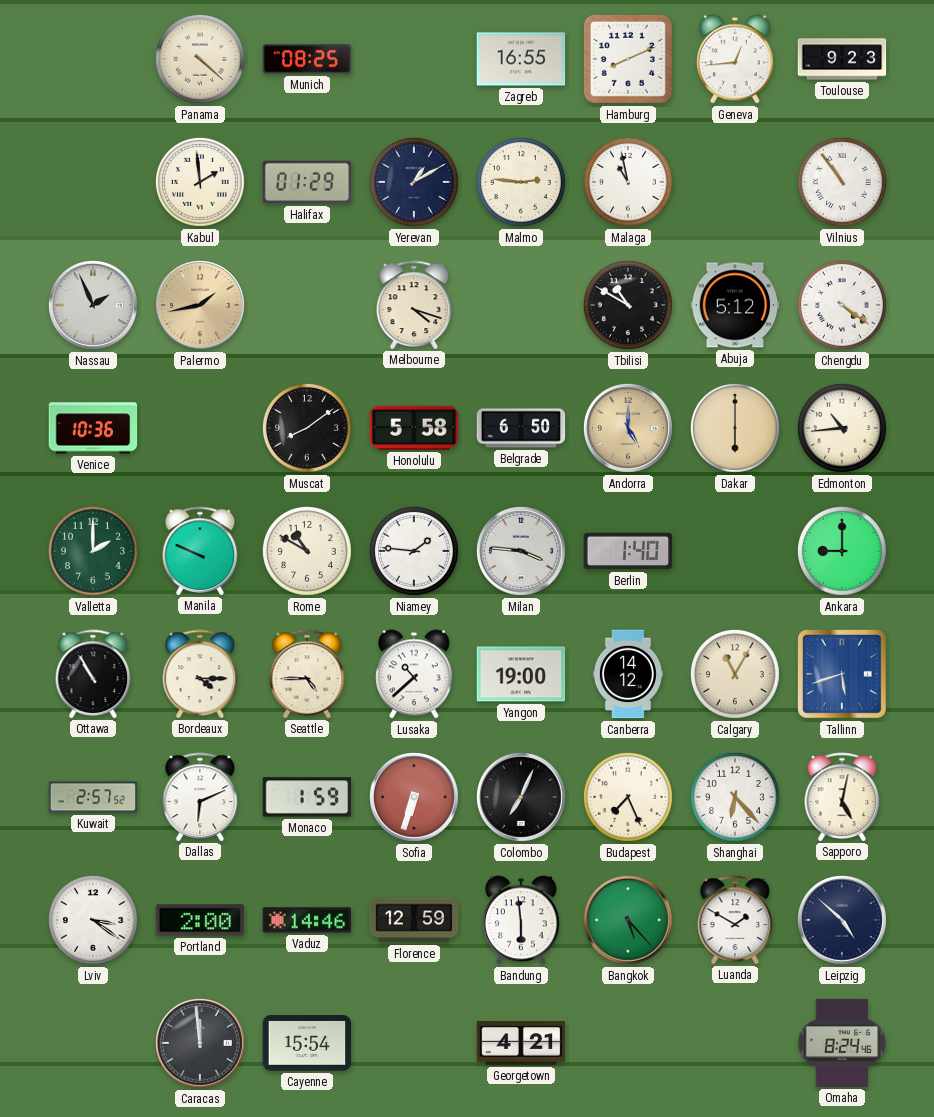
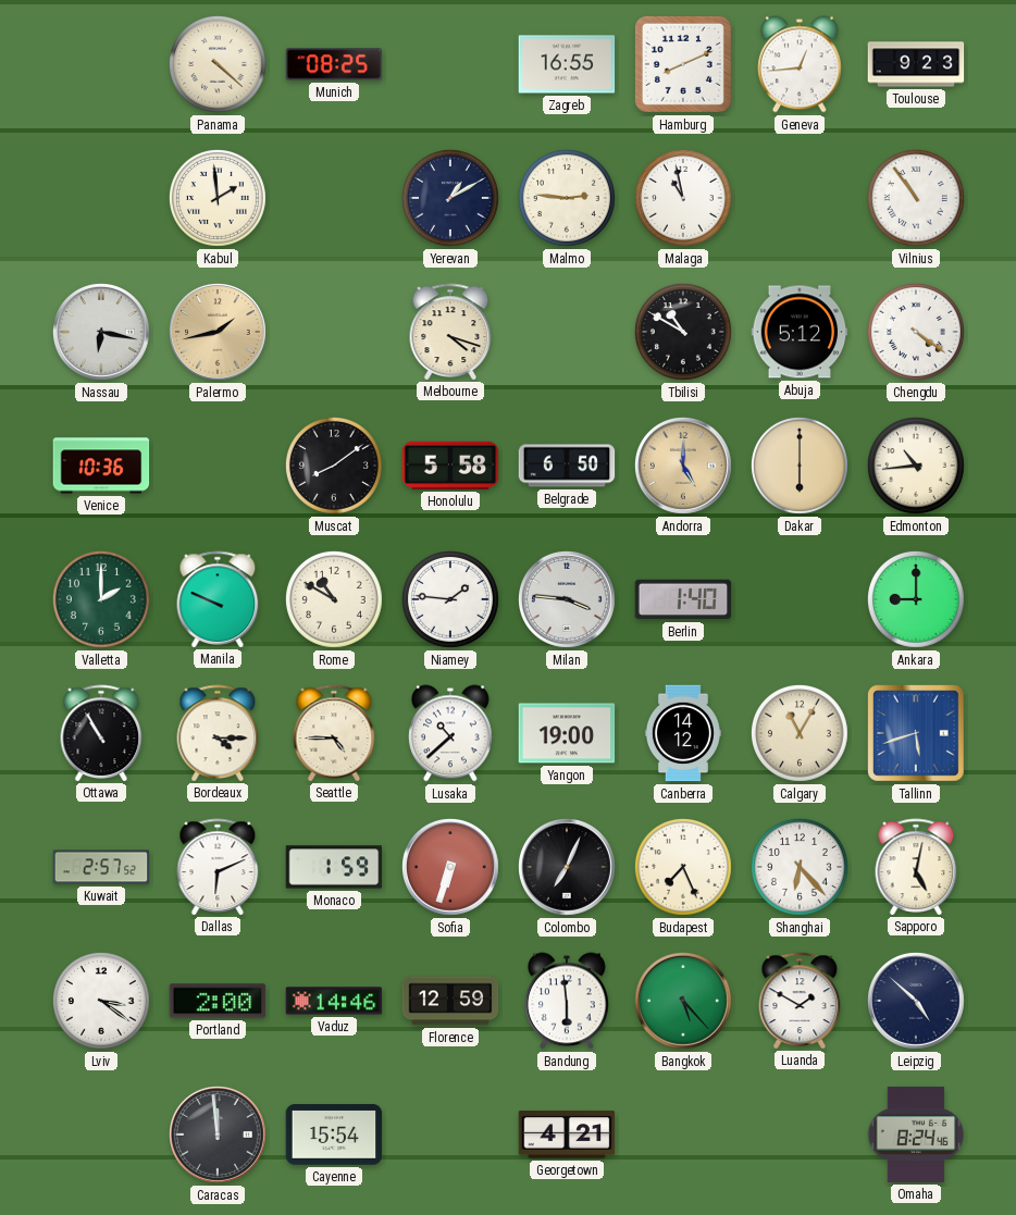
Halifax: 01:29 -> none (307, 182)
Nassau: 1:56 -> 6:17 (102, 333)
